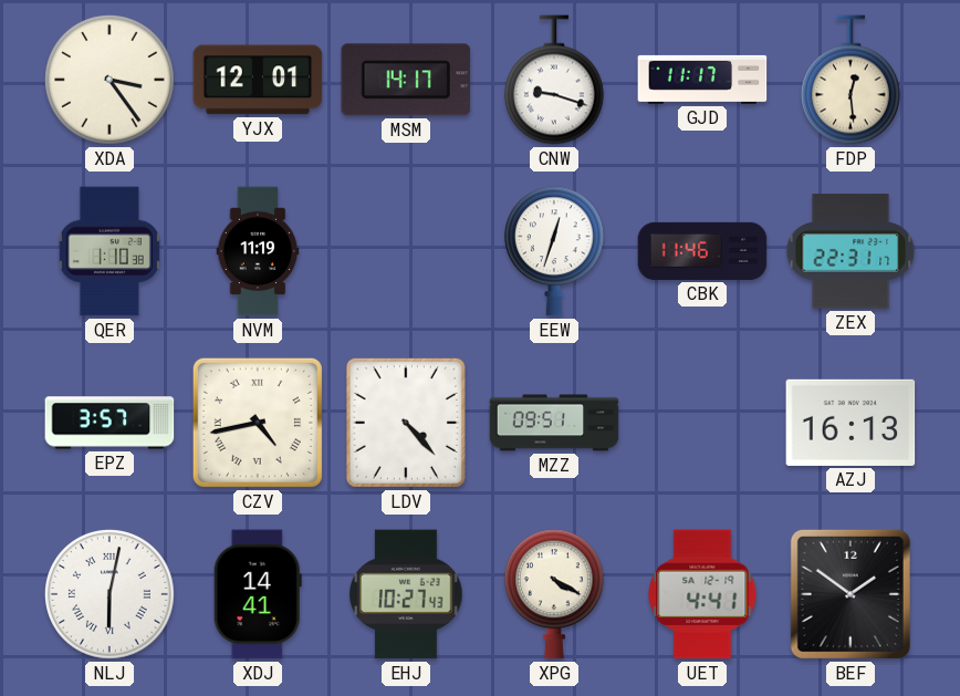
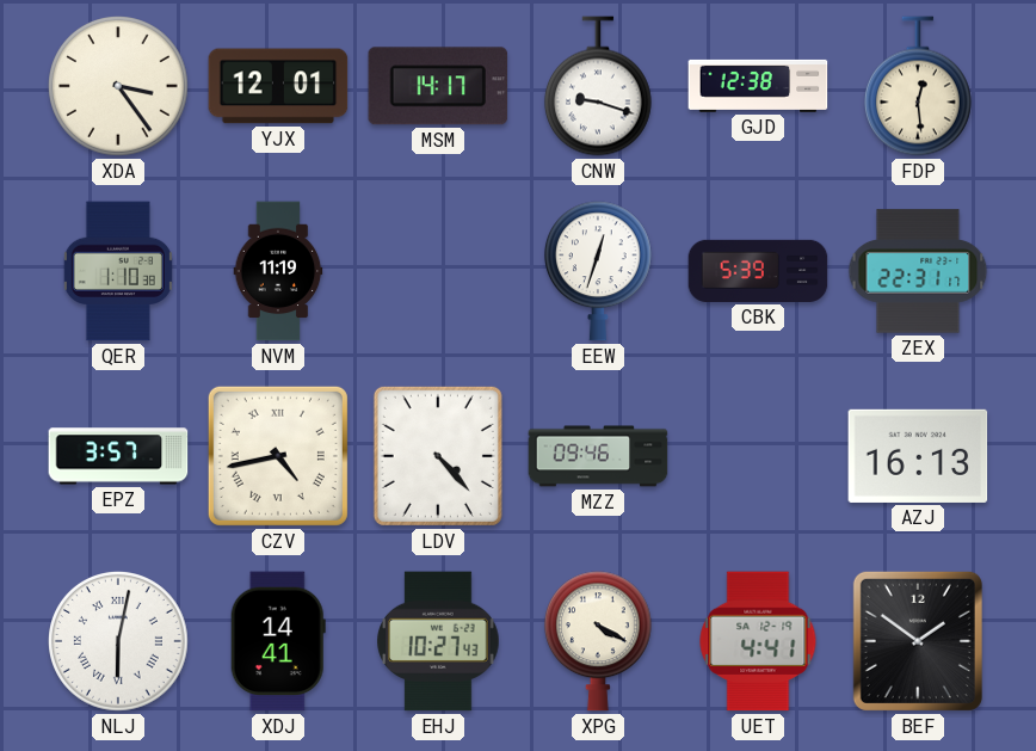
GJD: 11:17 -> 12:38 (758, 86)
CBK: 11:46 -> 5:39 (758, 271)
MZZ: 09:51 -> 09:46 (598, 456)
